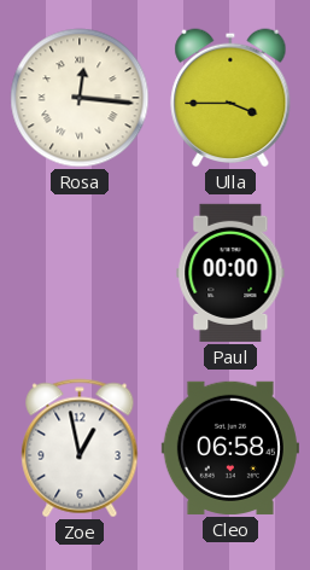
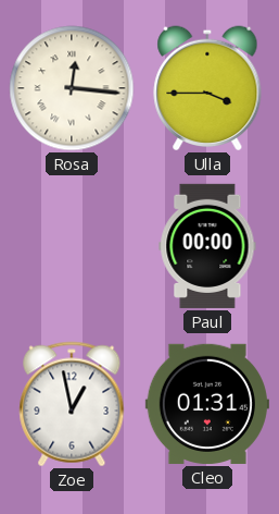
Cleo: 06:58 -> 01:31 (207, 404)
